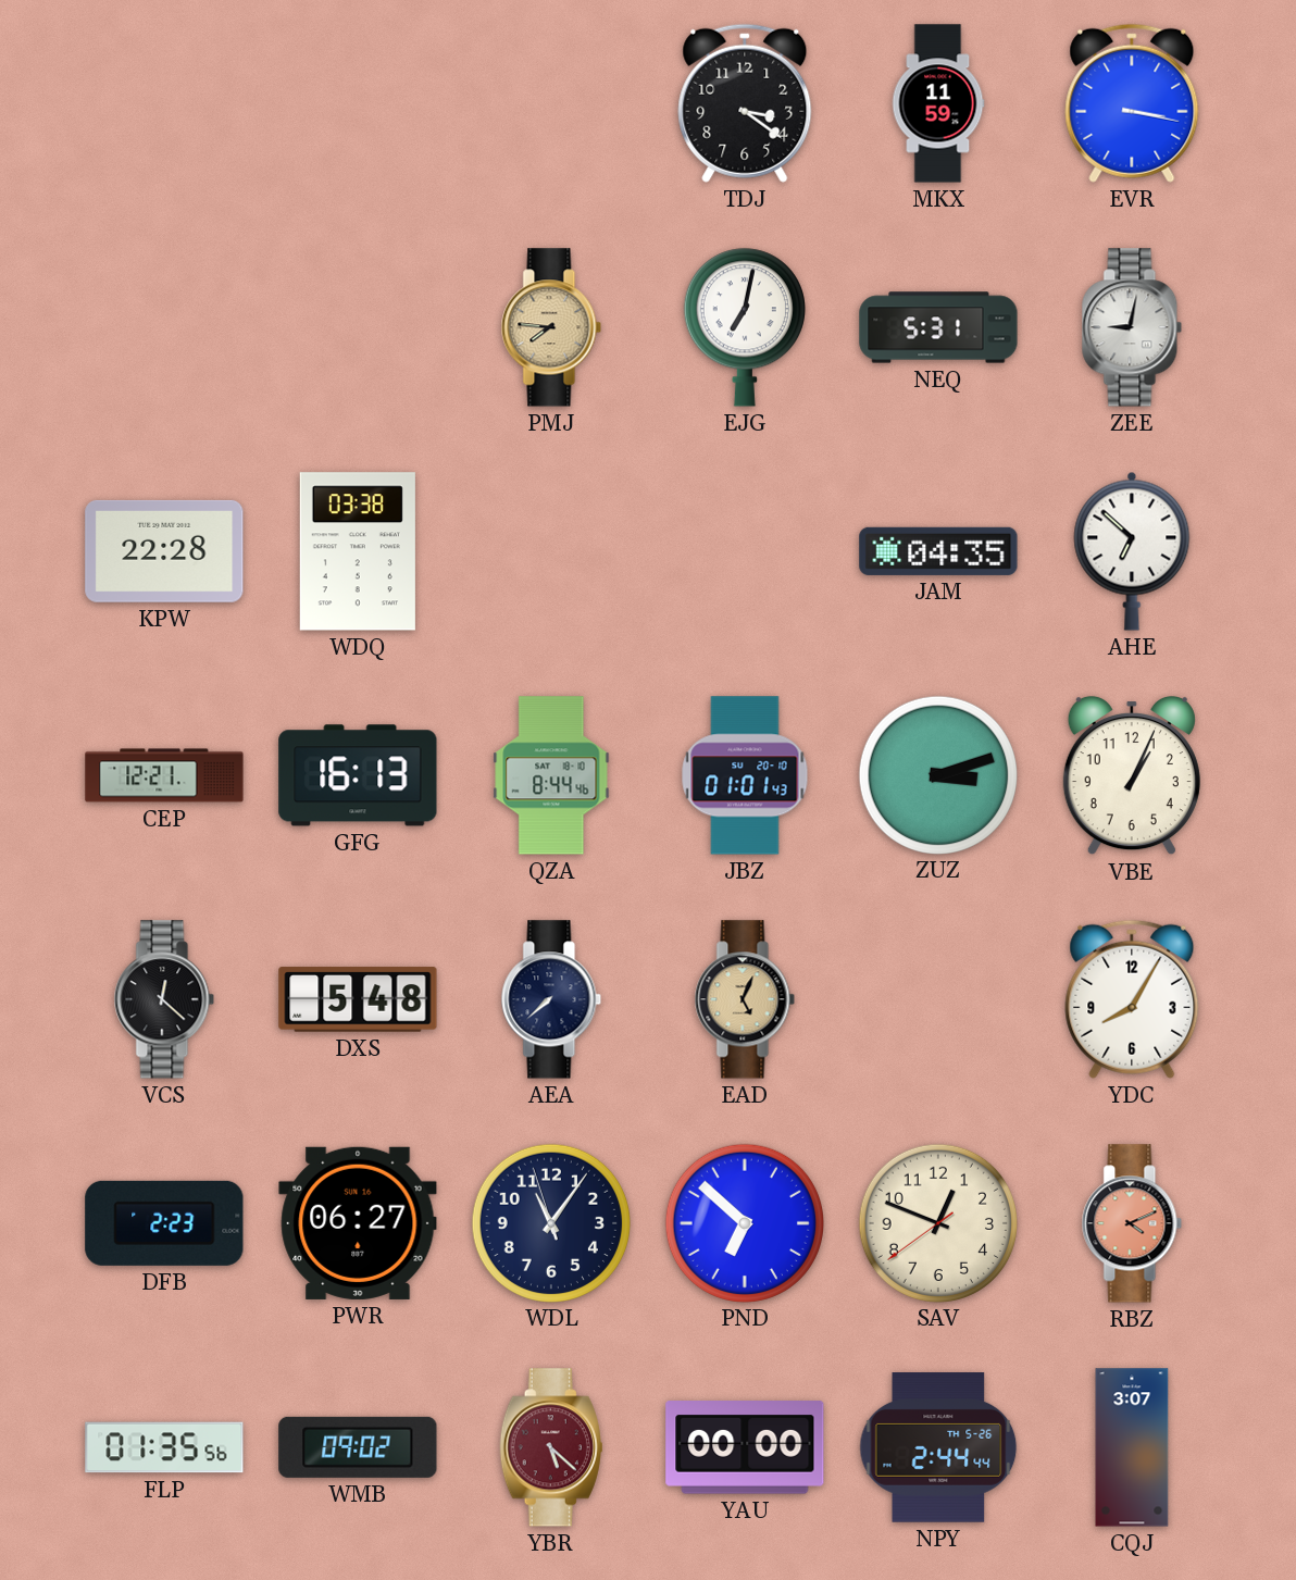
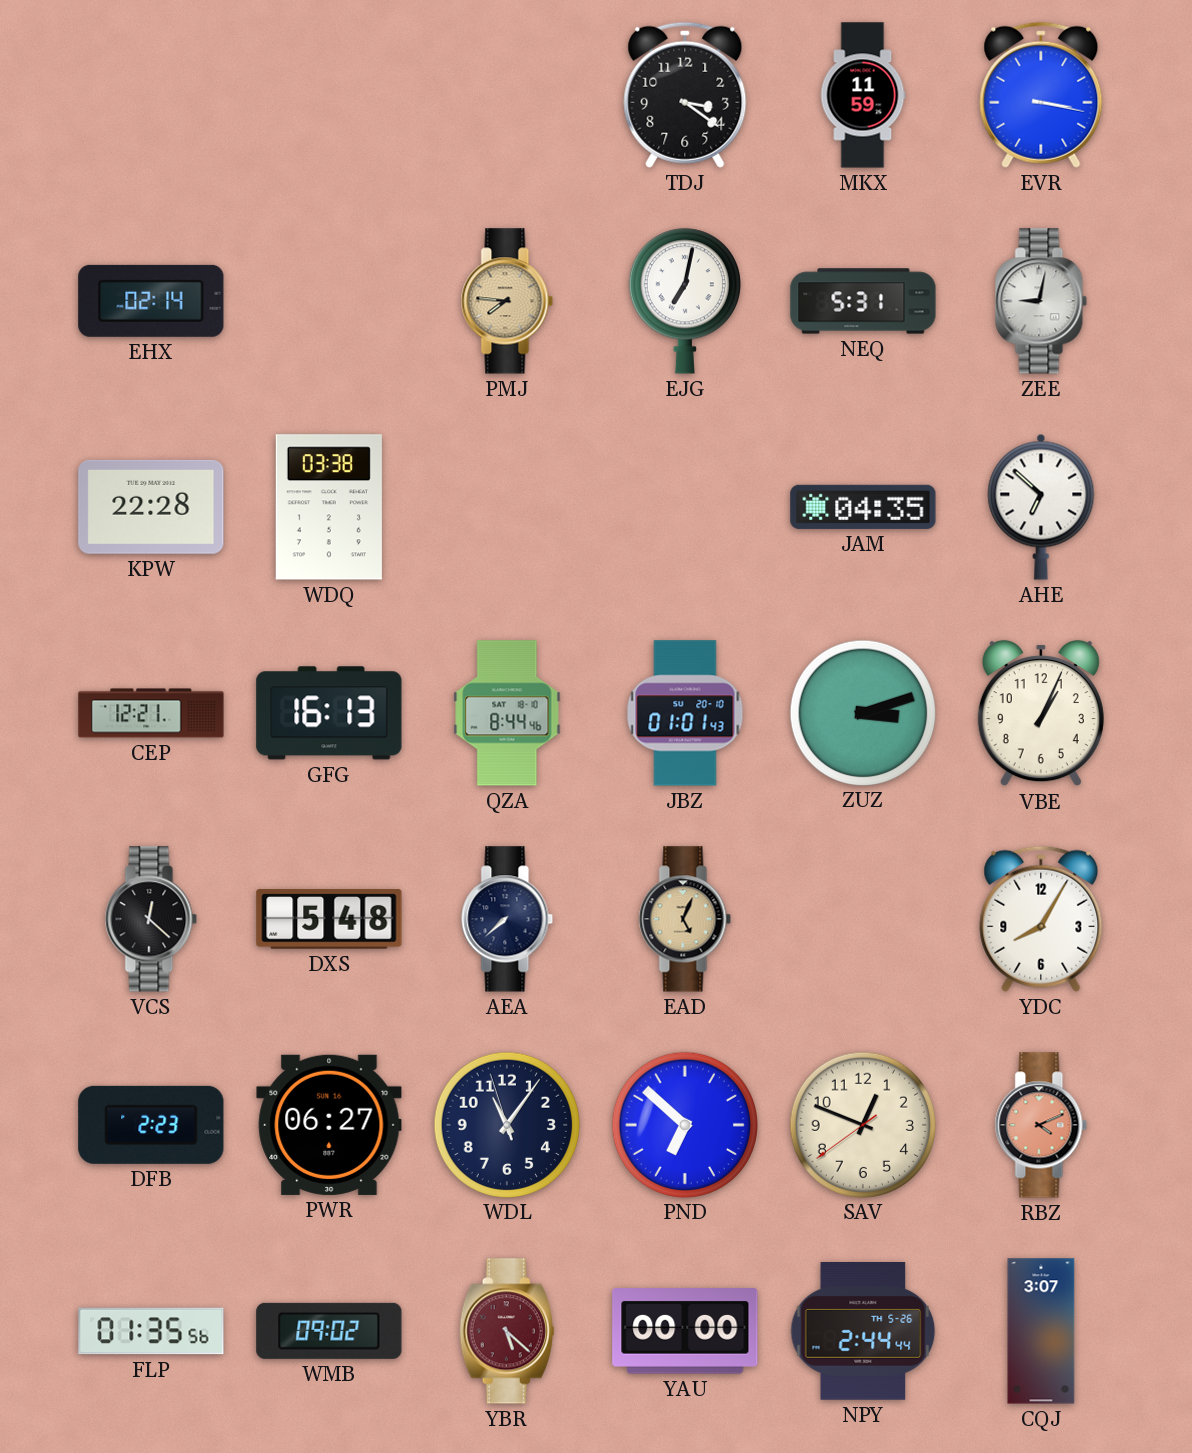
EHX: none -> 02:14 (151, 301)
